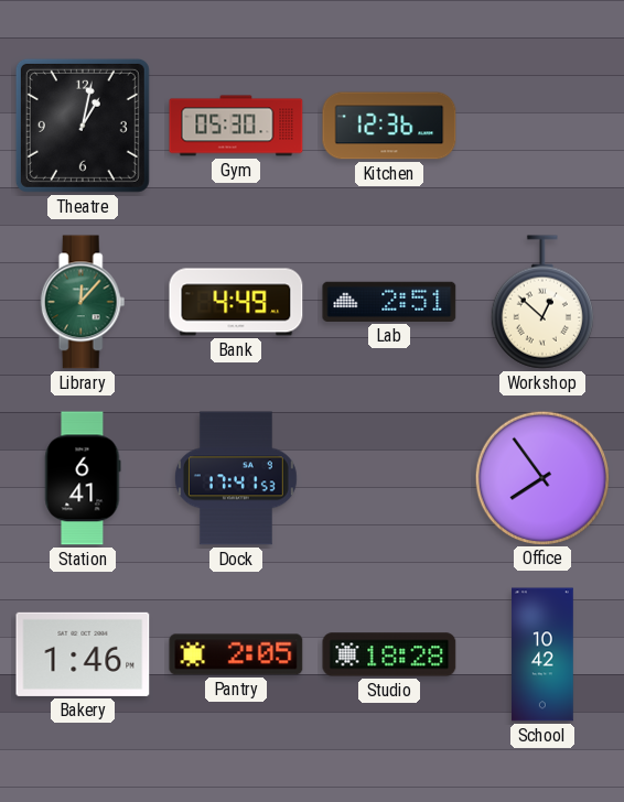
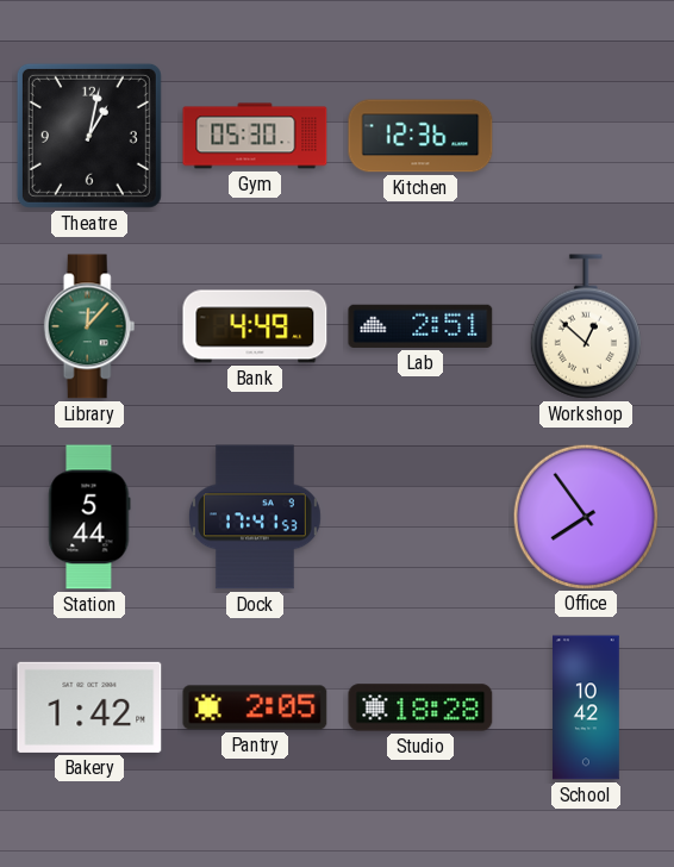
Station: 6:41 -> 5:44 (89, 517)
Bakery: 1:46 -> 1:42 (89, 707)
